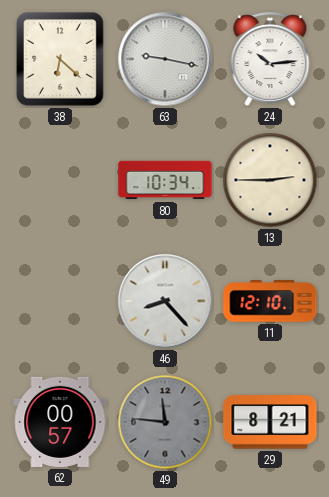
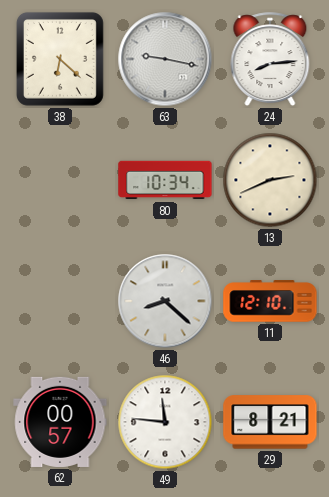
24: 10:14 -> 8:14 (270, 60)
13: 2:45 -> 2:41 (270, 180)
46: 8:23 -> 8:22 (165, 301)
49 dial: grey -> white (165, 422)
